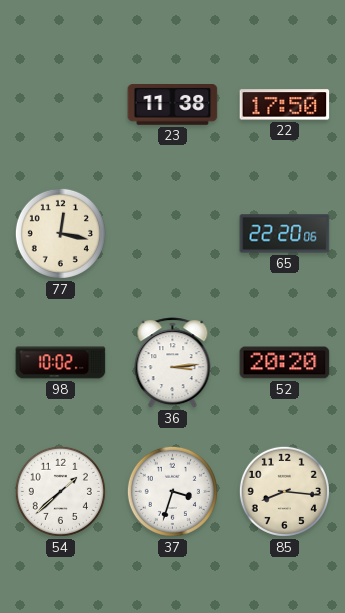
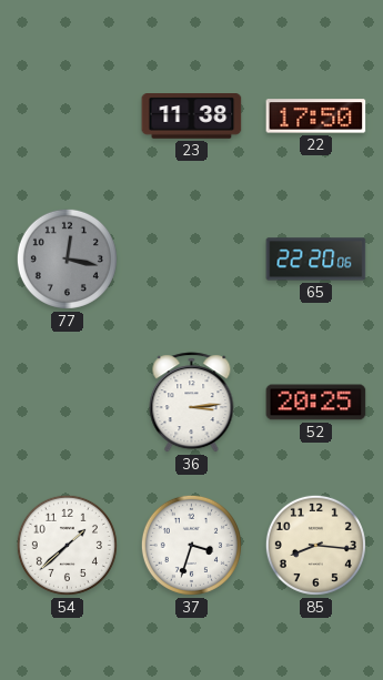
77 dial: cream -> grey (67, 258)
98: 10:02 -> none (61, 363)
52: 20:20 -> 20:25 (316, 403)
